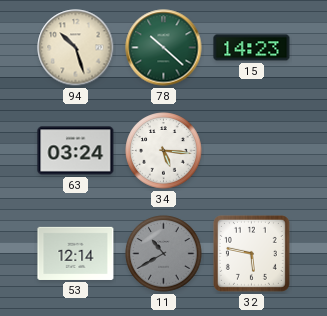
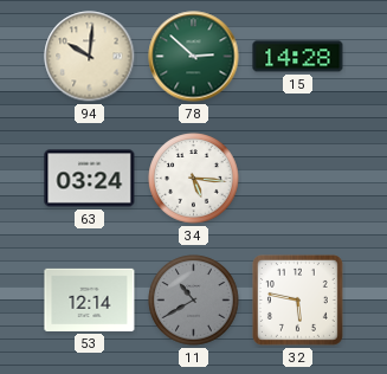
94: 10:27 -> 10:01 (90, 57)
78: 10:22 -> 2:52 (194, 57)
15: 14:23 -> 14:28 (298, 57)
